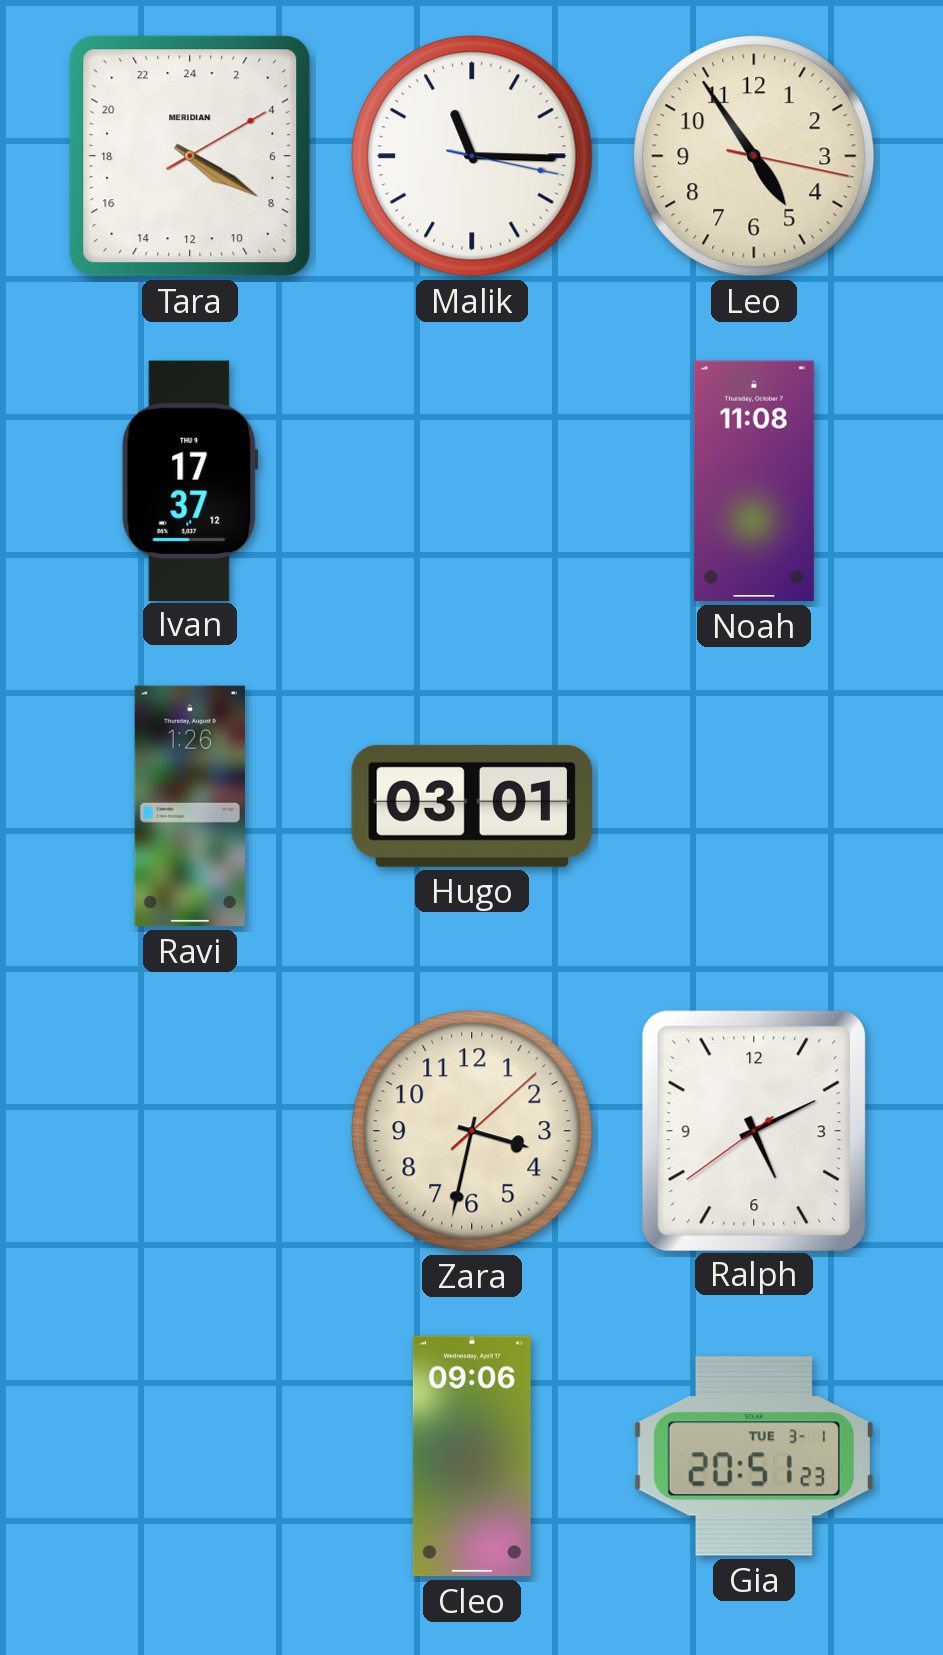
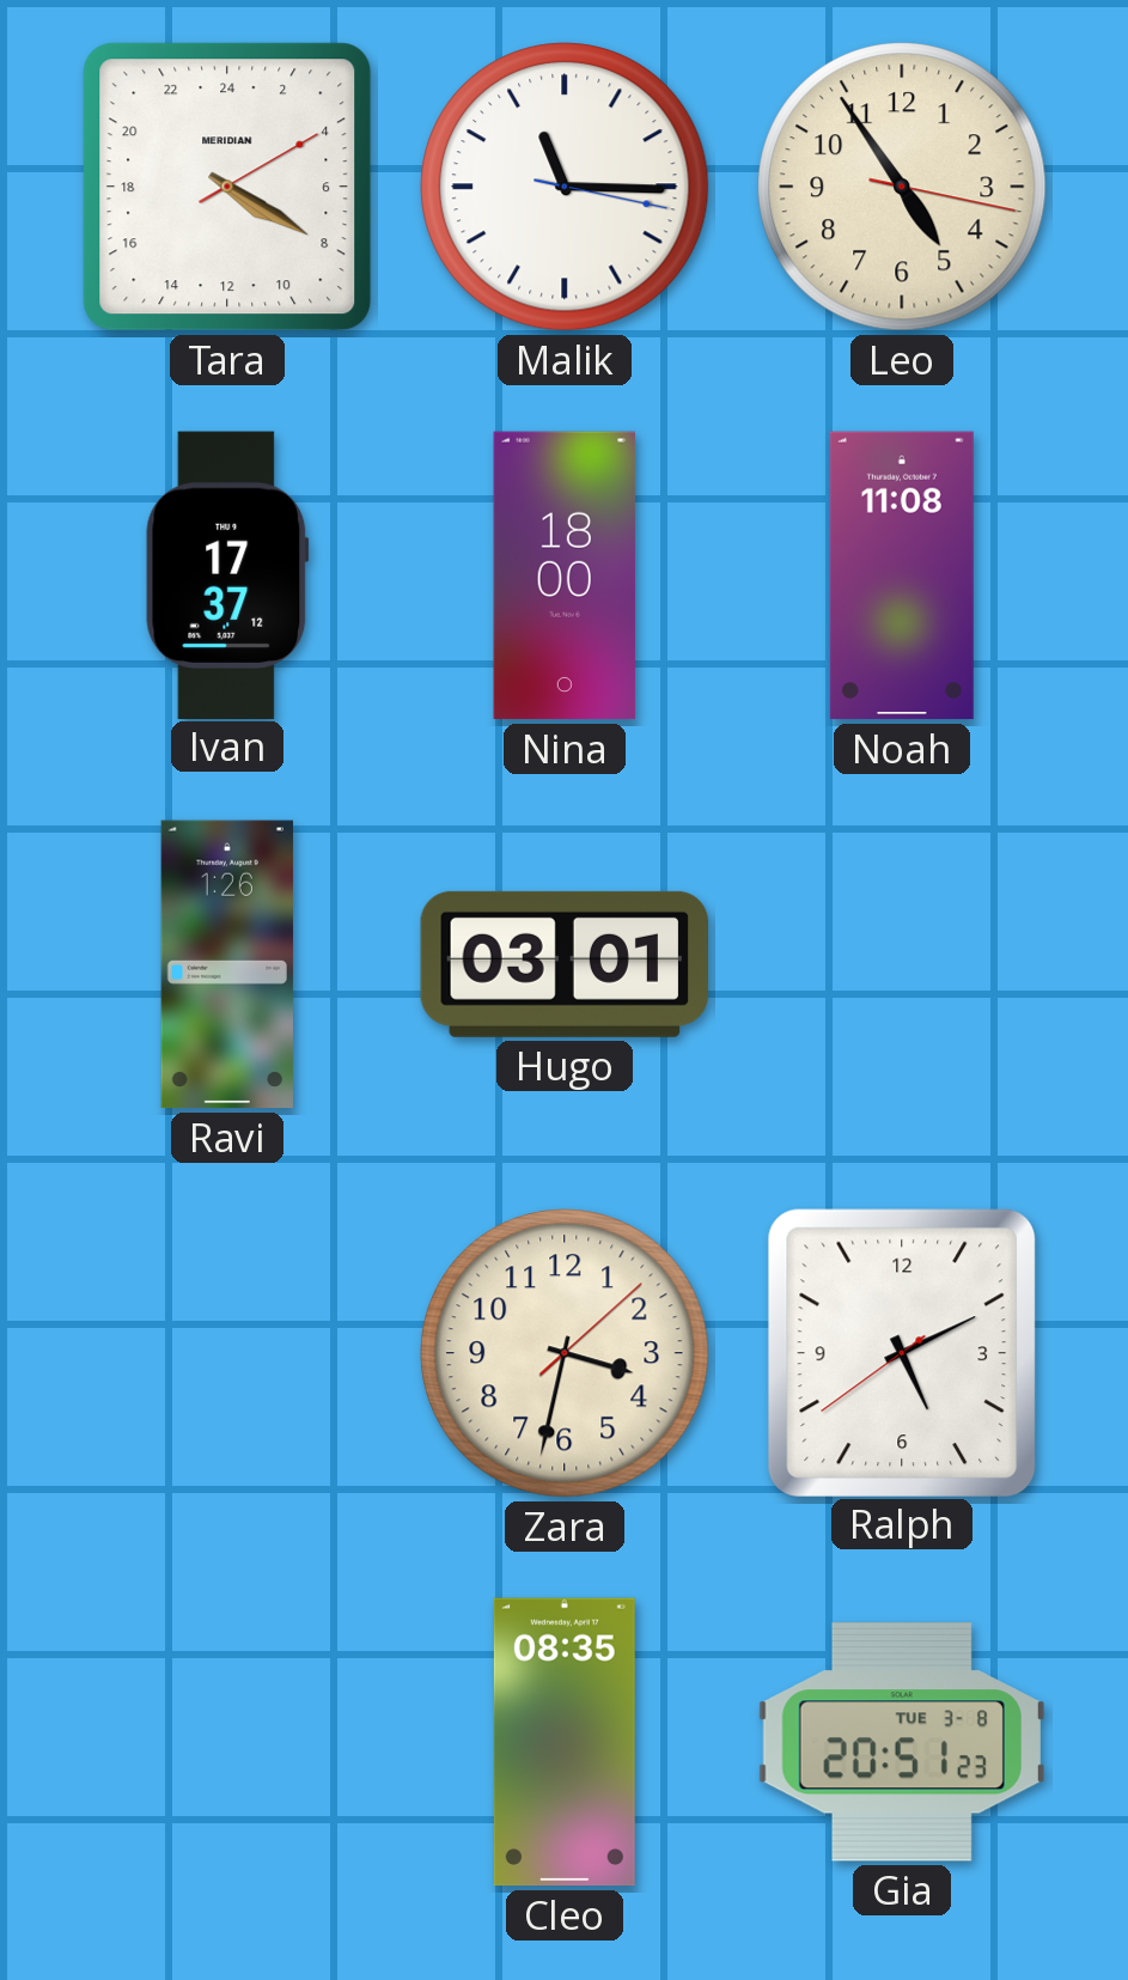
Nina: none -> 18:00 (565, 575)
Cleo: 09:06 -> 08:35 (565, 1742)
Gia date: TUE 3-1 -> TUE 3-8 (902, 1743)
